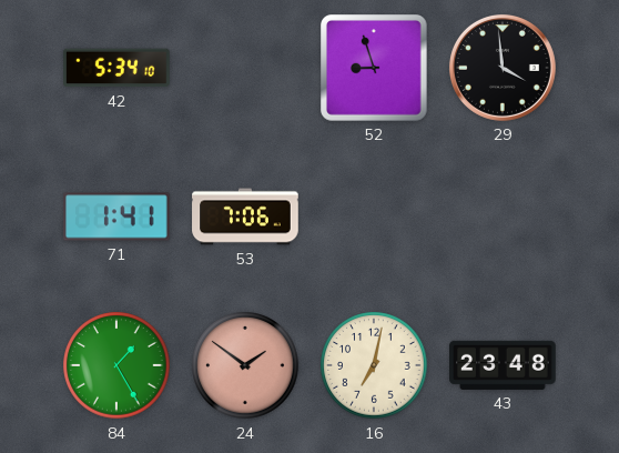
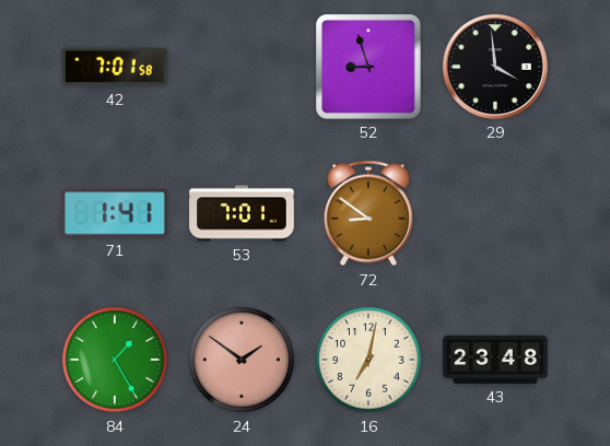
42: 5:34 -> 7:01 (116, 67)
53: 7:06 -> 7:01 (242, 213)
72: none -> 8:51 (368, 213)
